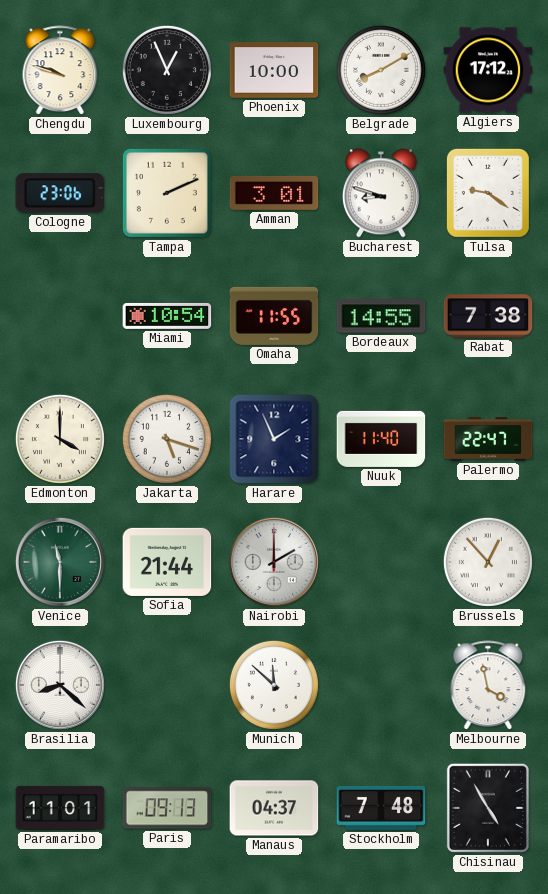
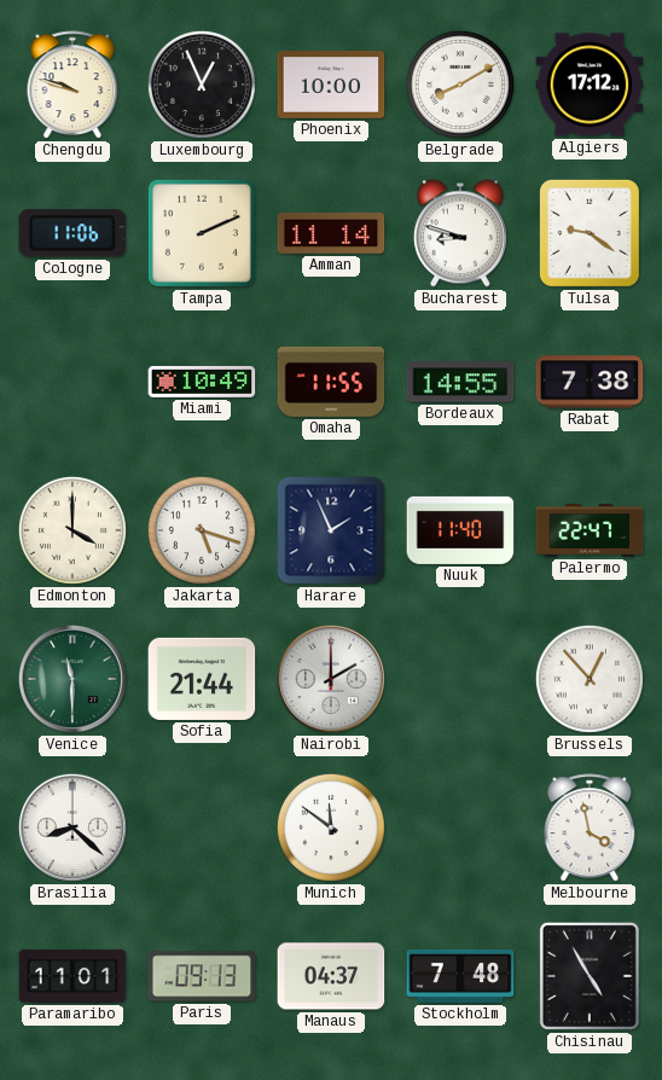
Cologne: 23:06 -> 11:06 (72, 233)
Amman: 3:01 -> 11:14 (331, 233)
Miami: 10:54 -> 10:49 (202, 382)
Munich: 11:52 -> 11:51 (331, 828)
